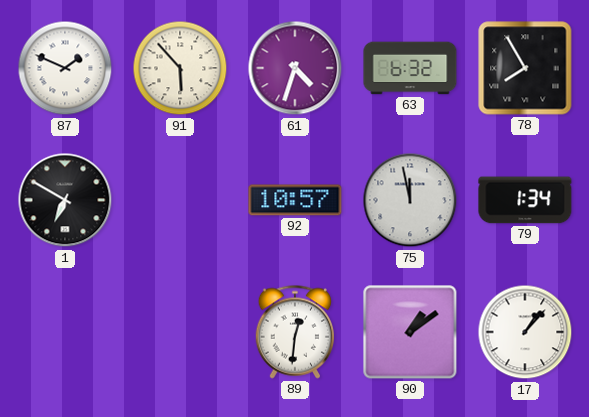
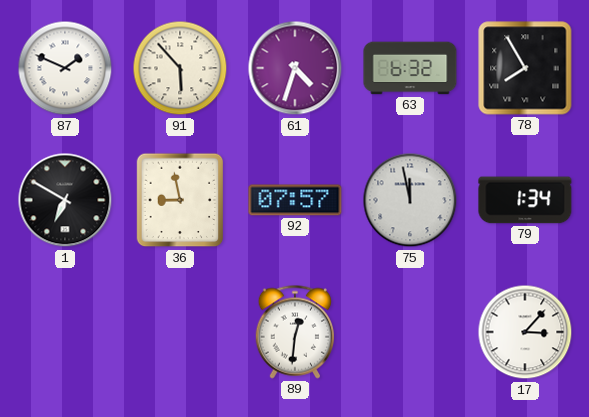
36: none -> 8:58 (180, 200)
92: 10:57 -> 07:57 (295, 200)
90: 1:09 -> none (410, 332)
17: 1:07 -> 3:07 (525, 332)
